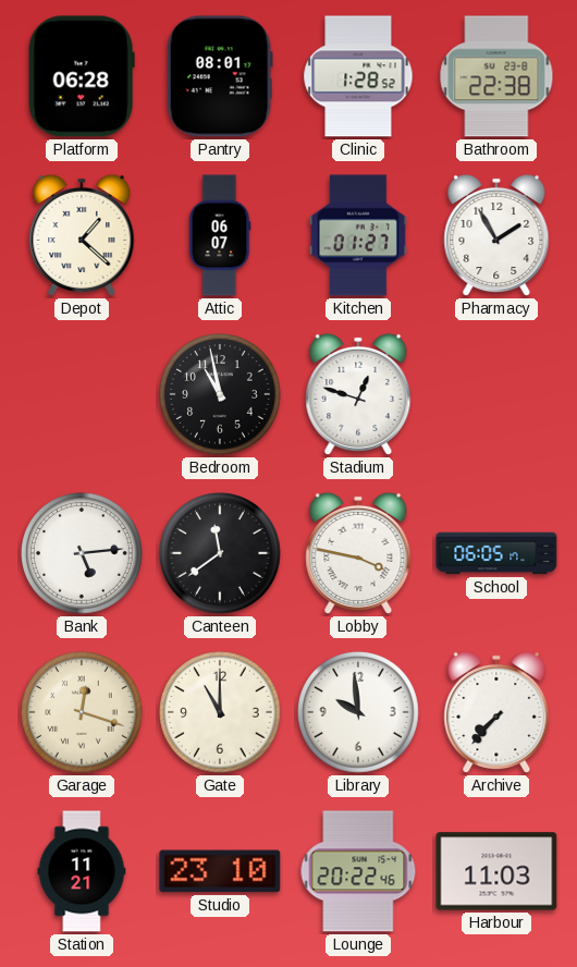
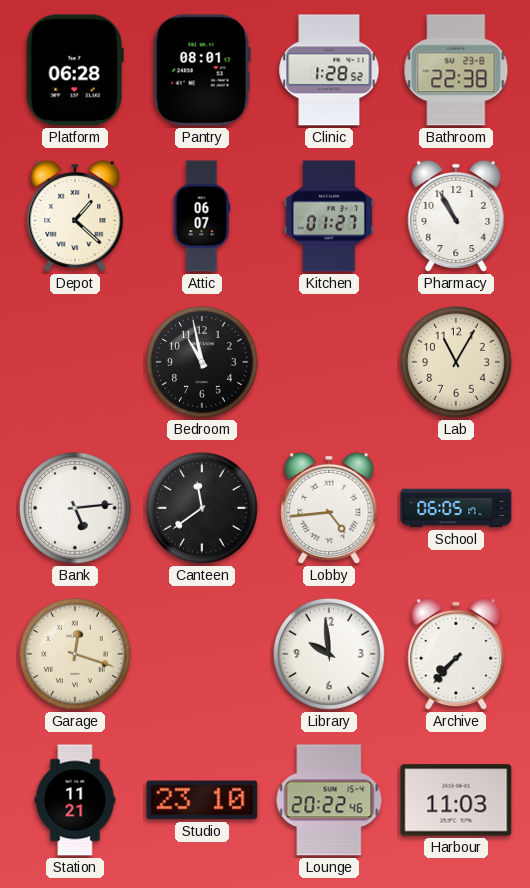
Pharmacy: 1:55 -> 10:55 (456, 216)
Stadium: 12:48 -> none (358, 394)
Lab: none -> 11:05 (457, 363)
Lobby: 3:47 -> 4:44 (329, 508)
Gate: 11:00 -> none (221, 713)
